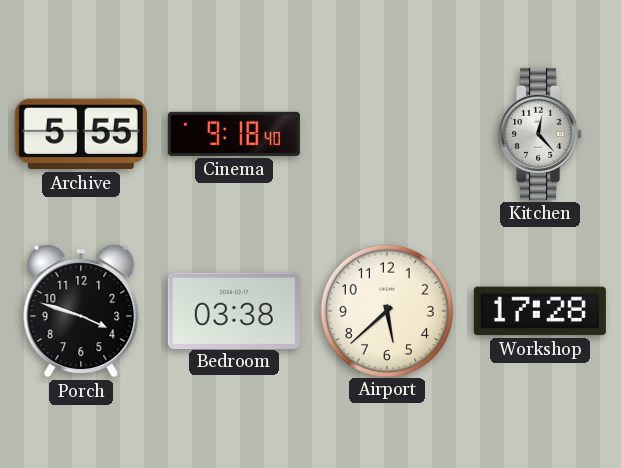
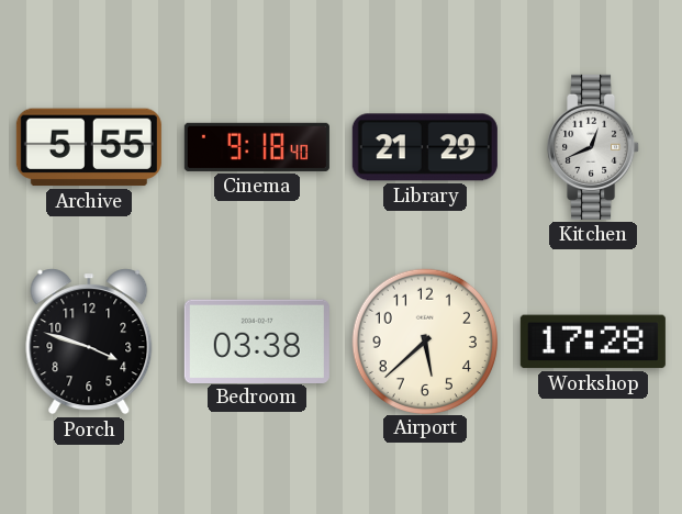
Library: none -> 21:29 (425, 147)
Kitchen: 12:23 -> 12:41 (594, 147)
